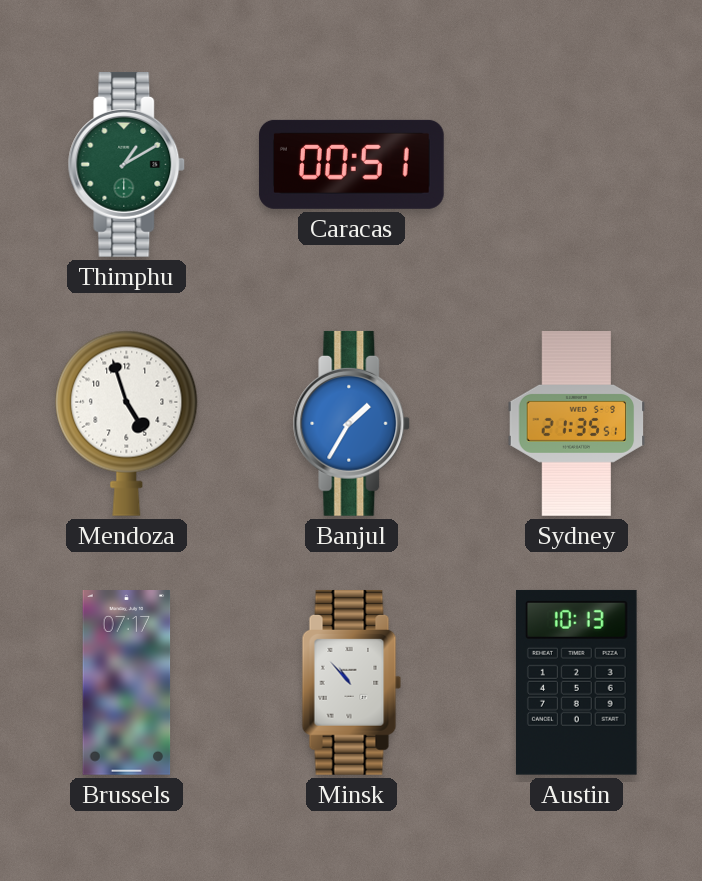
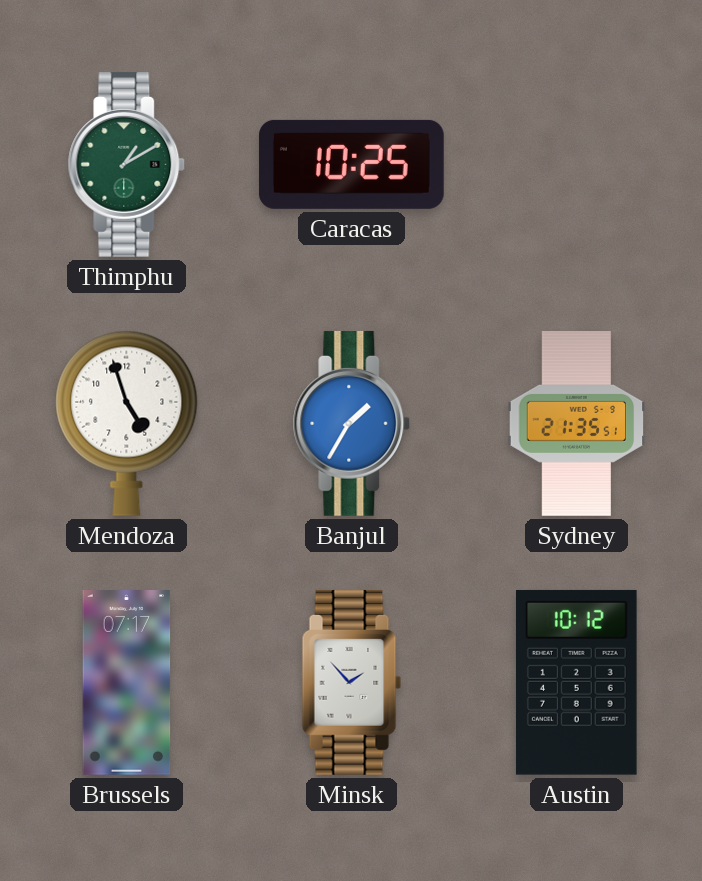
Caracas: 00:51 -> 10:25 (351, 164)
Minsk: 10:53 -> 1:53 (352, 682)
Austin: 10:13 -> 10:12 (576, 682)
